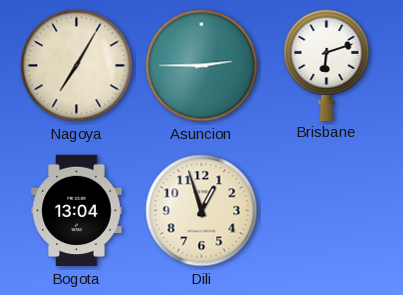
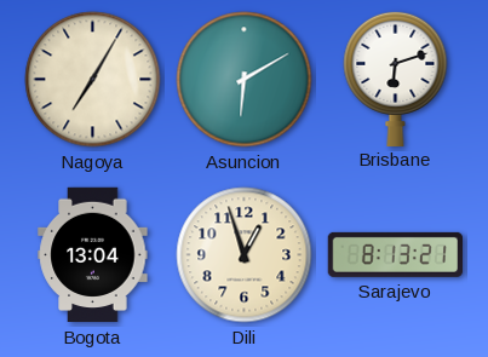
Asuncion: 2:45 -> 6:10 (245, 80)
Sarajevo: none -> 8:13 (395, 254)
